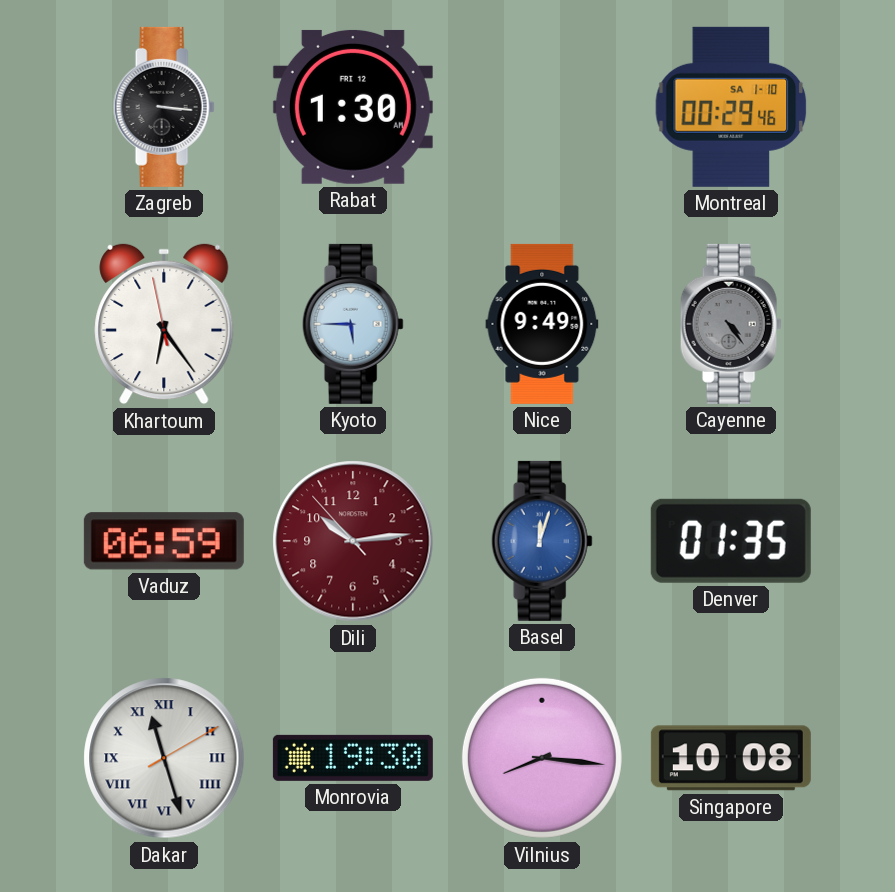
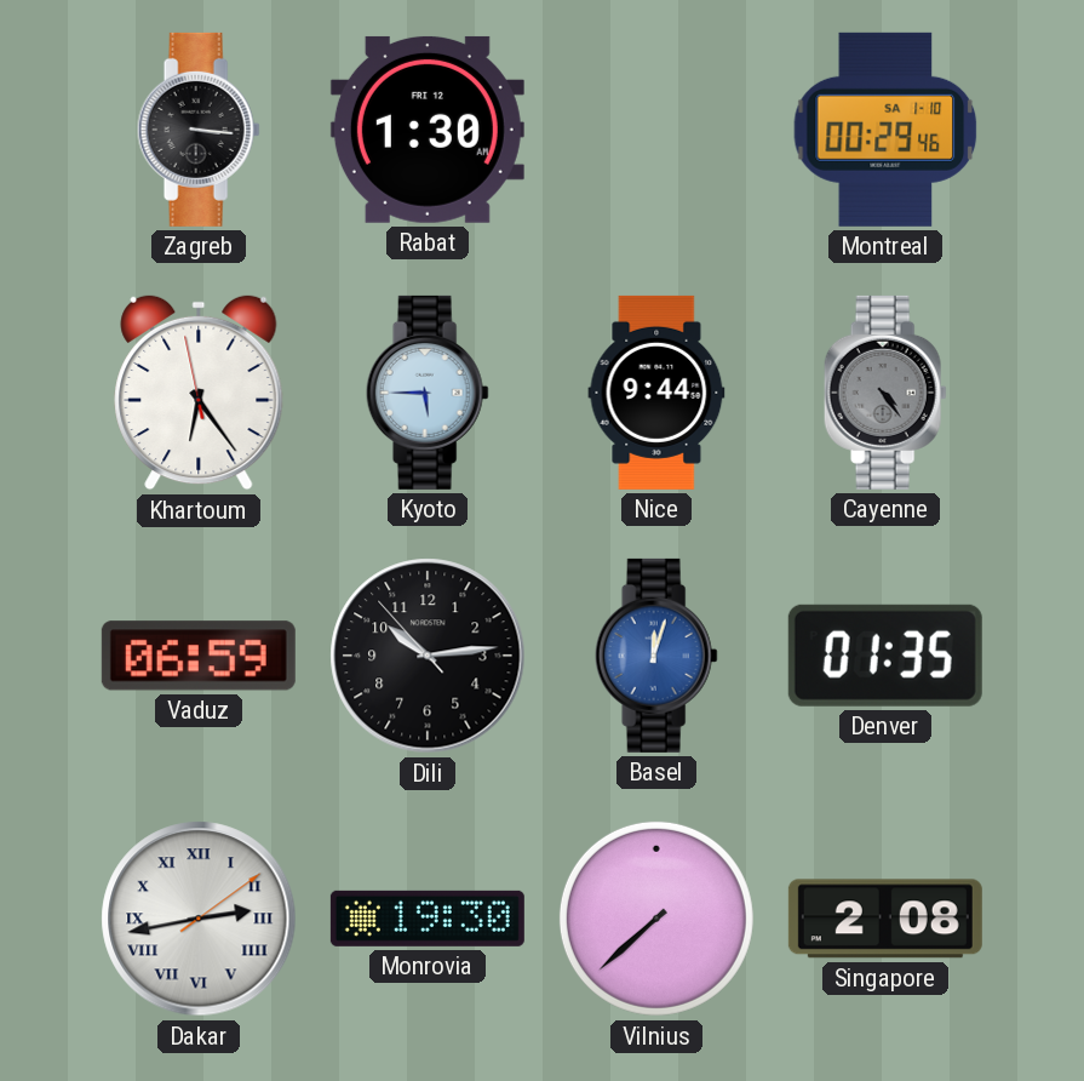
Nice: 9:49 -> 9:44 (656, 393)
Dili dial: burgundy -> black (428, 656)
Dakar: 11:27 -> 2:43 (199, 919)
Vilnius: 8:16 -> 7:38 (656, 919)
Singapore: 10:08 -> 2:08 (885, 919)
